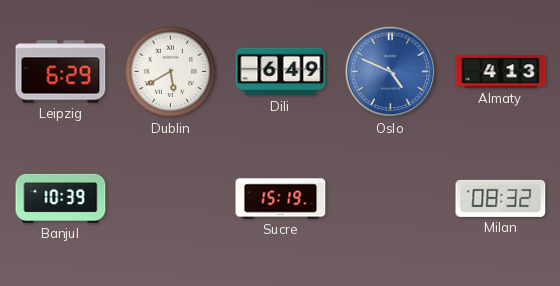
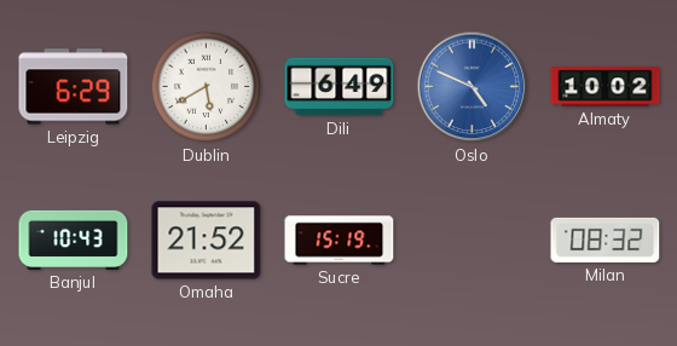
Almaty: 4:13 -> 10:02 (606, 87)
Banjul: 10:39 -> 10:43 (74, 240)
Omaha: none -> 21:52 (207, 241)
